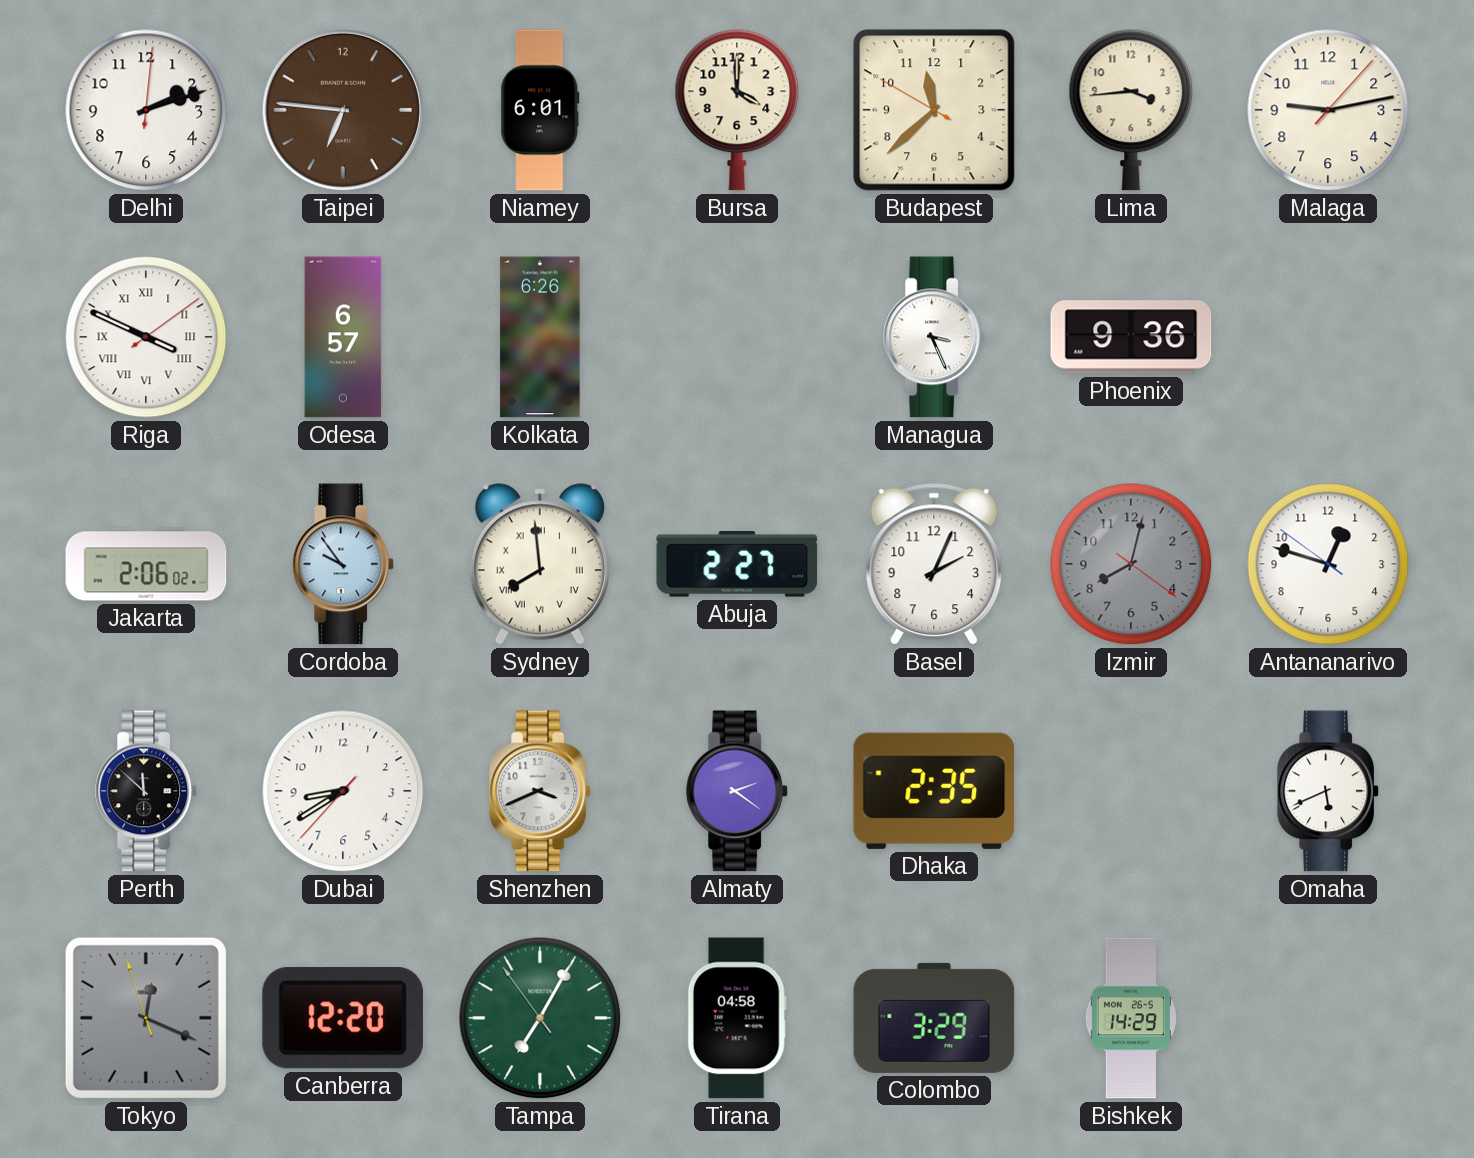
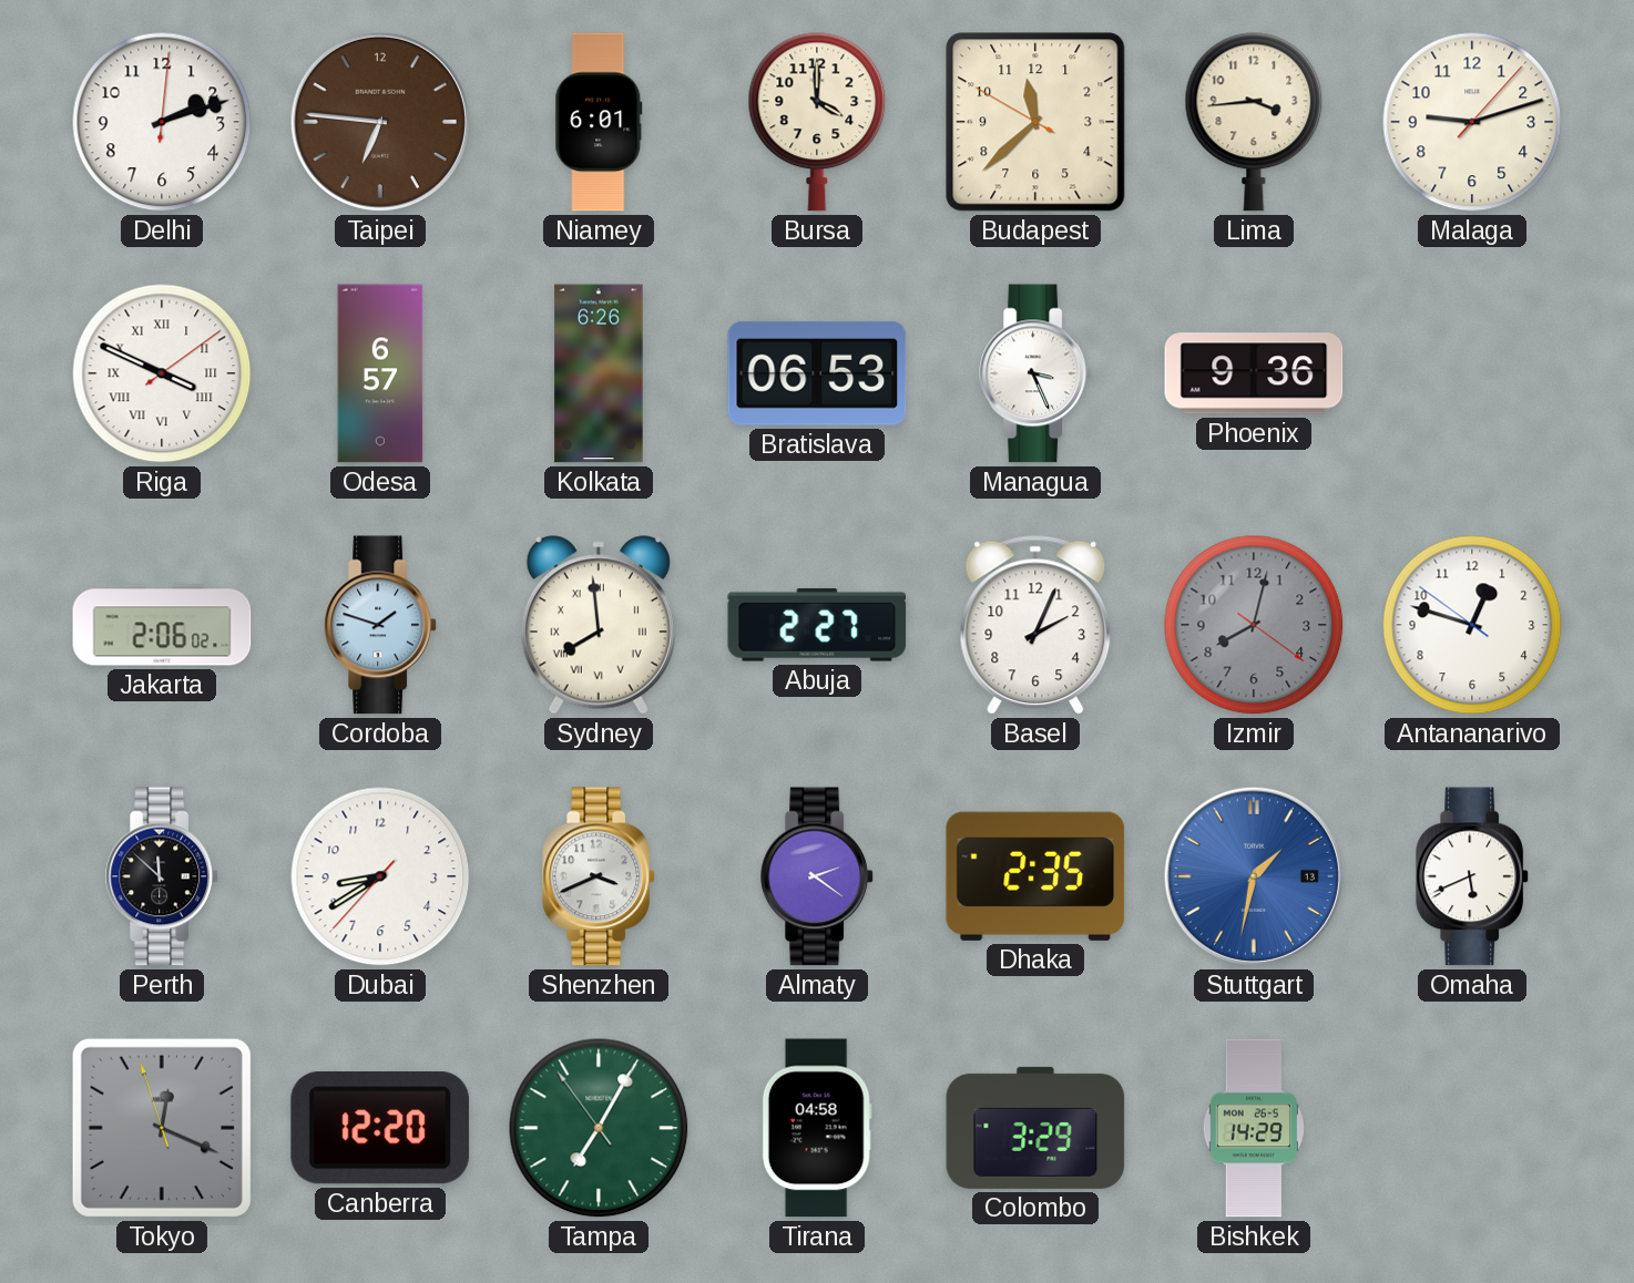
Malaga: 9:13 -> 9:12 (1472, 122)
Bratislava: none -> 06:53 (817, 373)
Cordoba: 9:54 -> 1:48 (381, 625)
Stuttgart: none -> 1:32 (1254, 876)
